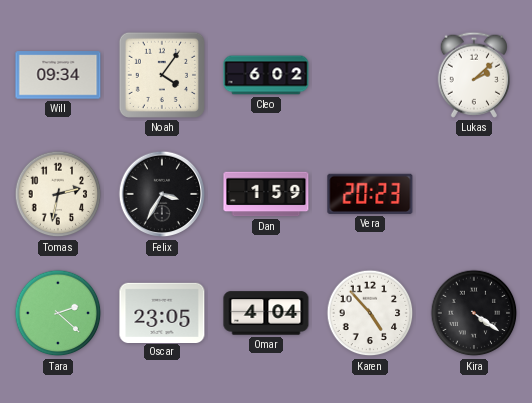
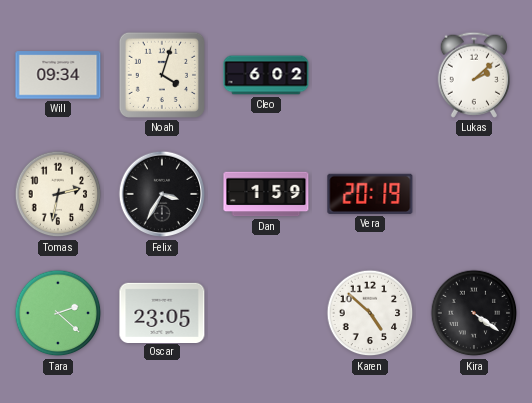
Noah: 4:06 -> 4:03 (162, 75)
Vera: 20:23 -> 20:19 (370, 194)
Omar: 4:04 -> none (266, 313)
Karen: 4:53 -> 4:52 (370, 313)
